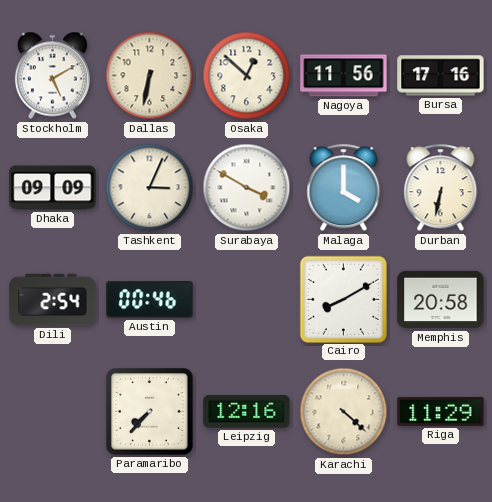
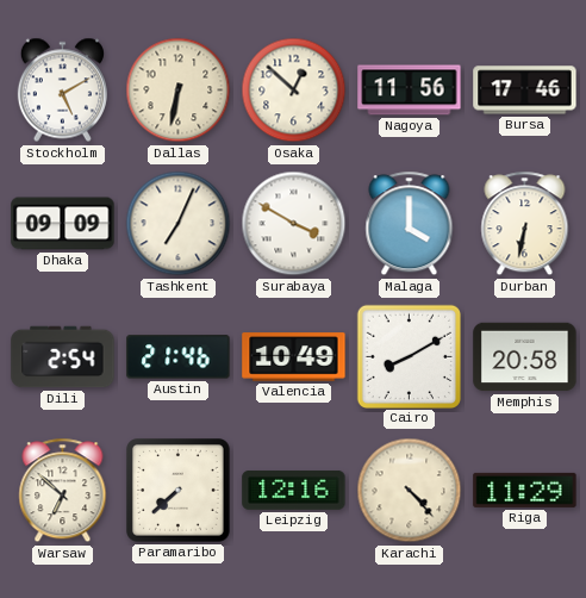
Bursa: 17:16 -> 17:46 (525, 91)
Tashkent: 3:04 -> 7:04 (179, 224)
Austin: 00:46 -> 21:46 (179, 357)
Valencia: none -> 10:49 (294, 357)
Warsaw: none -> 6:52 (63, 491)
Paramaribo: 7:37 -> 7:38 (179, 491)
Karachi: 4:22 -> 4:23 (410, 491)
